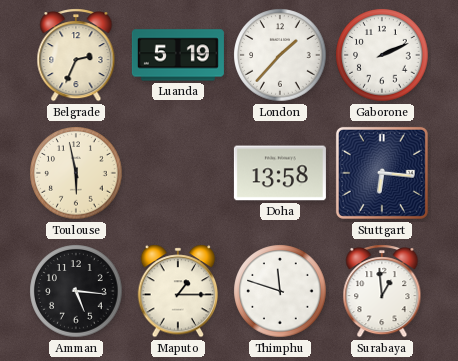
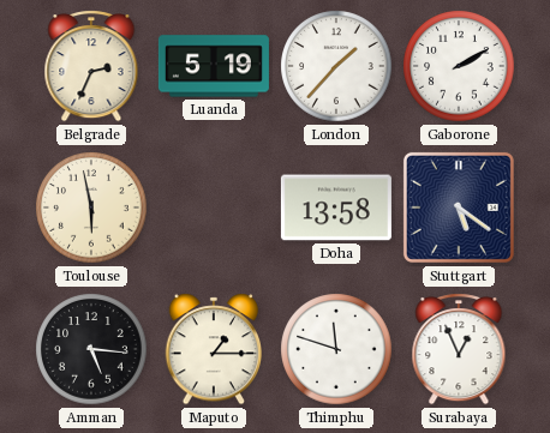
Gaborone: 2:11 -> 2:10 (459, 66)
Stuttgart: 6:16 -> 5:21 (459, 208)
Surabaya: 12:59 -> 12:56 (459, 349)
